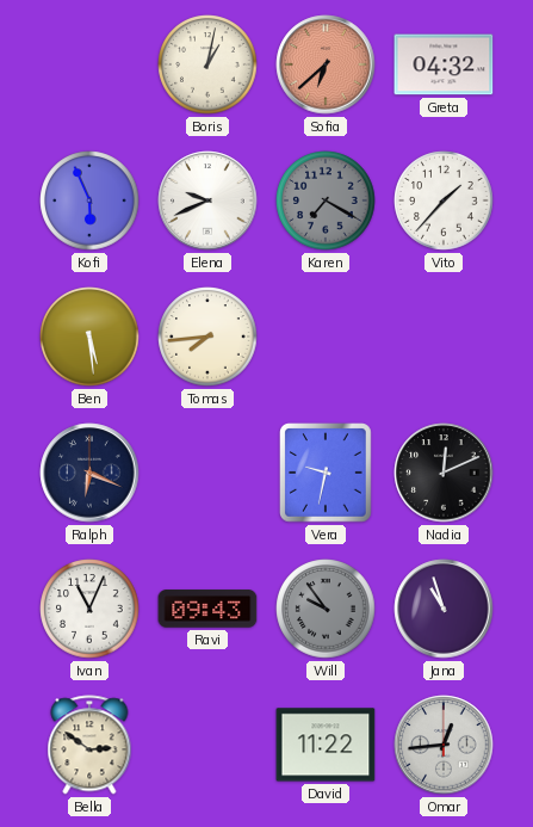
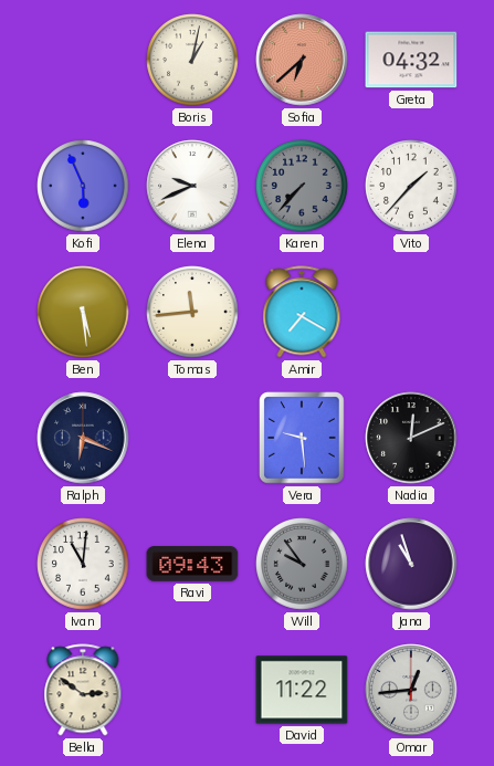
Karen: 7:20 -> 7:37 (302, 186)
Tomas: 7:44 -> 11:44 (192, 312)
Amir: none -> 7:20 (302, 312)
Vera: 9:32 -> 9:29 (302, 438)
Ivan: 11:04 -> 11:01 (83, 564)
